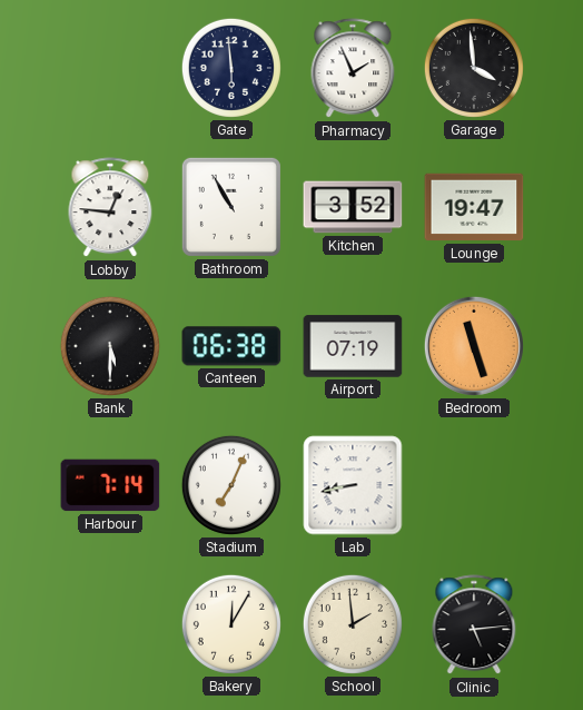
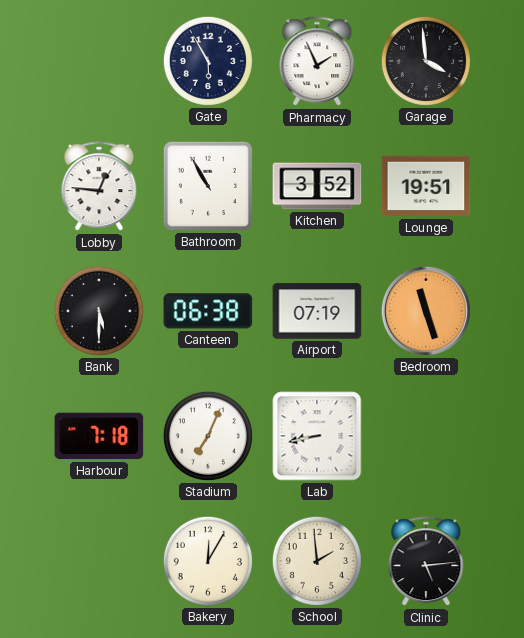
Gate: 5:59 -> 5:55 (208, 61)
Lounge: 19:47 -> 19:51 (426, 186)
Harbour: 7:14 -> 7:18 (99, 436)
